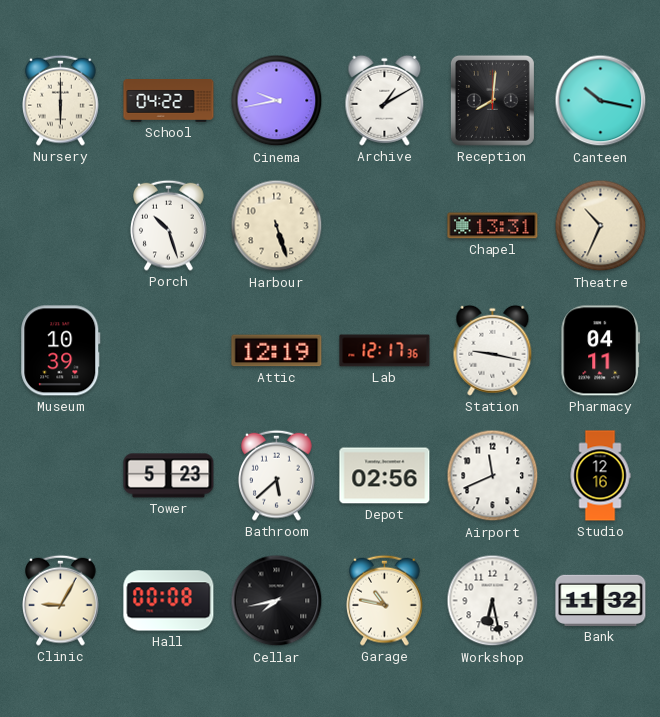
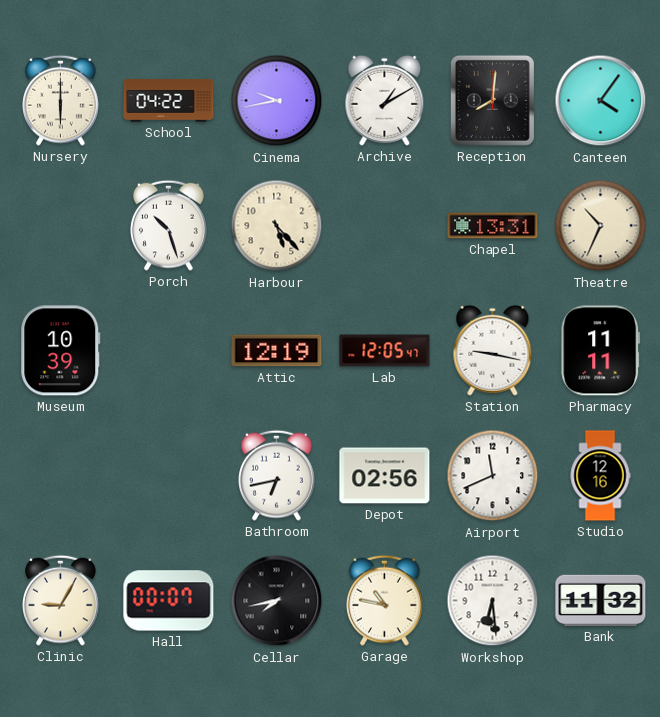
Canteen: 10:17 -> 4:06 (601, 101)
Harbour: 5:27 -> 5:23 (277, 226)
Lab: 12:17 -> 12:05 (385, 351)
Pharmacy: 04:11 -> 11:11 (601, 351)
Tower: 5:23 -> none (169, 476)
Bathroom: 5:38 -> 6:43 (277, 475)
Hall: 00:08 -> 00:07 (169, 601)
Workshop: 6:28 -> 6:29 (493, 601)
